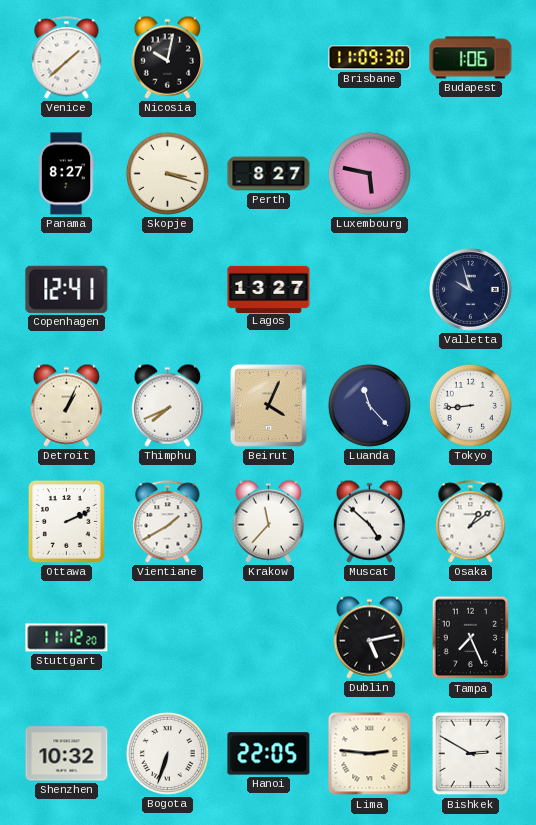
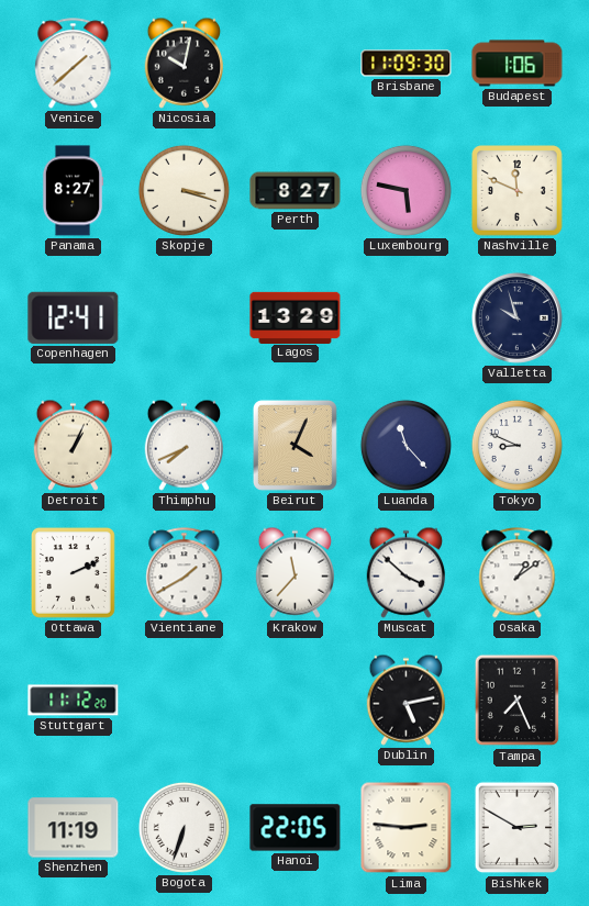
Nashville: none -> 11:49 (518, 191)
Lagos: 13:27 -> 13:29 (296, 317)
Tokyo: 8:44 -> 8:49 (516, 445)
Muscat: 4:52 -> 3:52 (405, 572)
Shenzhen: 10:32 -> 11:19 (74, 828)
